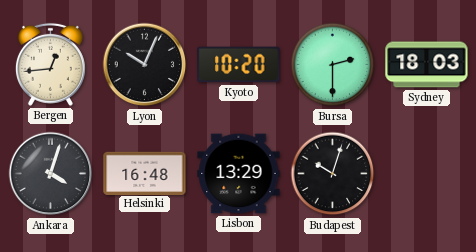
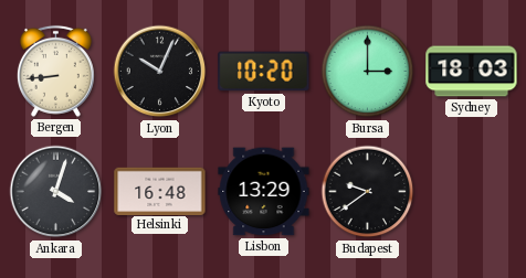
Bergen: 12:44 -> 8:44 (55, 71)
Bursa: 2:30 -> 3:00 (368, 72)
Budapest: 10:03 -> 9:39 (368, 192)
